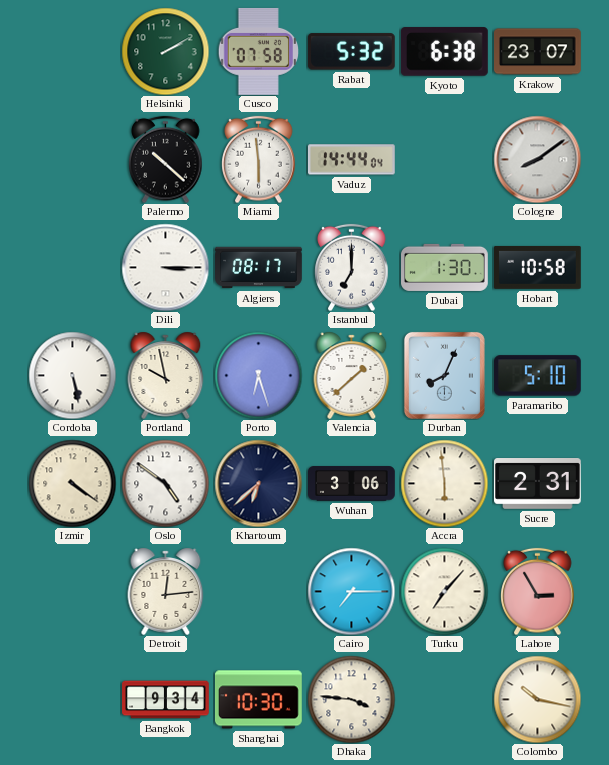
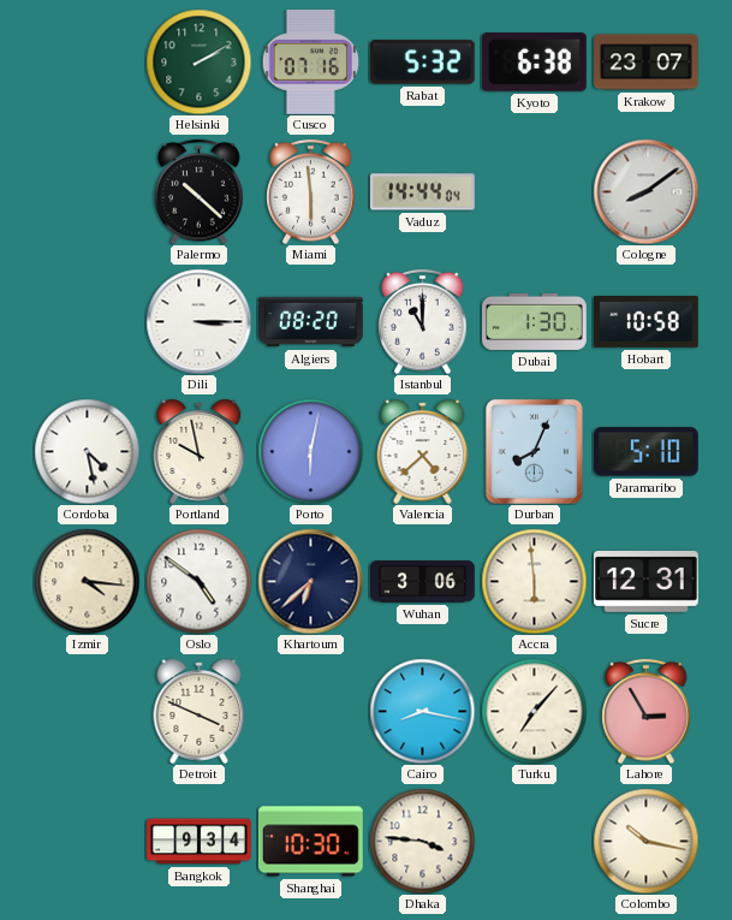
Cusco: 07:58 -> 07:16 (310, 63)
Algiers: 08:17 -> 08:20 (311, 322)
Istanbul: 7:00 -> 11:00 (423, 321)
Cordoba: 5:28 -> 4:28 (87, 451)
Porto: 6:27 -> 6:02 (310, 451)
Valencia: 1:38 -> 4:38 (423, 451)
Izmir: 4:21 -> 4:16 (87, 581)
Sucre: 2:31 -> 12:31 (647, 582)
Detroit: 12:14 -> 3:49 (200, 711)
Cairo: 7:15 -> 8:17 (422, 711)
